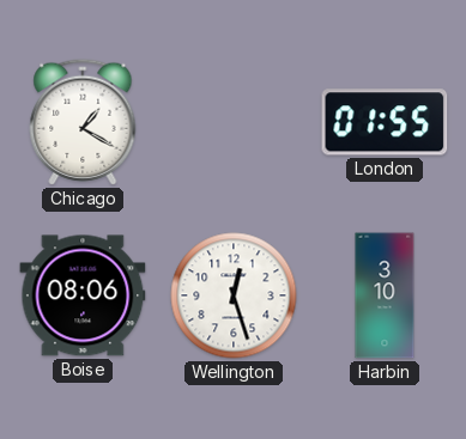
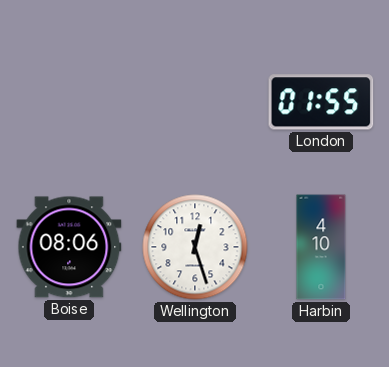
Chicago: 1:20 -> none (83, 122)
Harbin: 3:10 -> 4:10 (321, 247)
